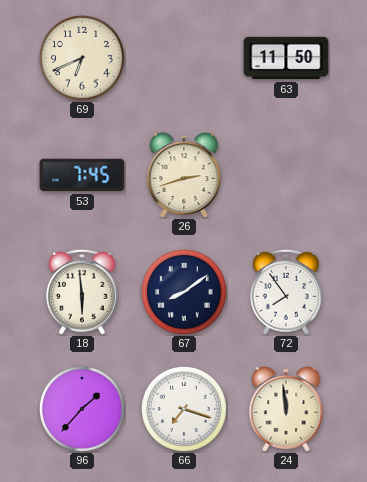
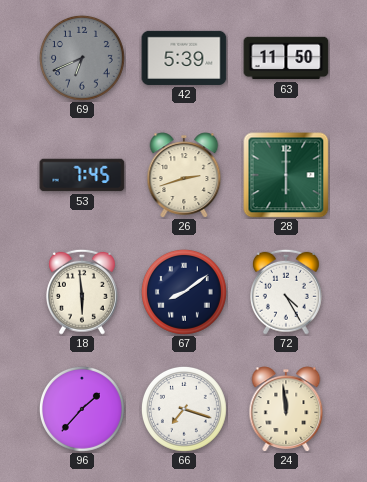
69 dial: cream -> grey (82, 58)
42: none -> 5:39 (184, 58)
28: none -> 6:00 (286, 175)
72: 7:54 -> 4:25 (286, 292)
